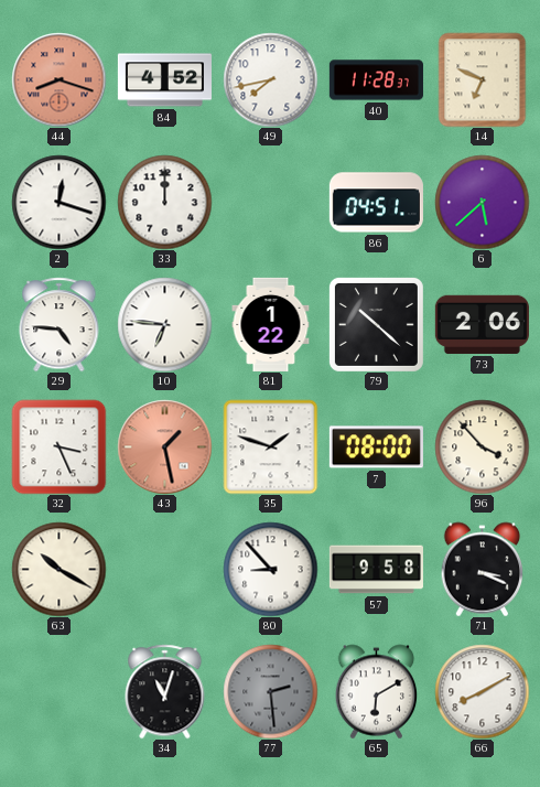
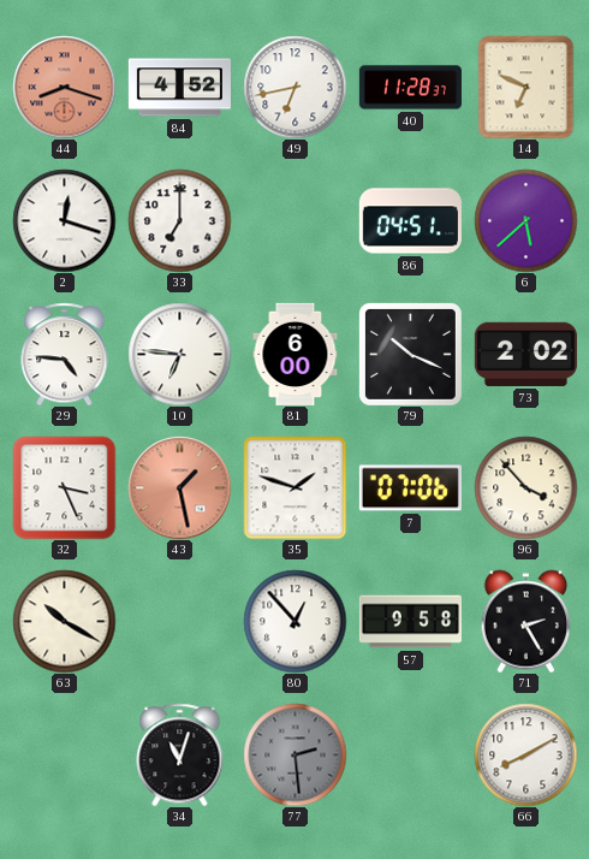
49: 7:43 -> 6:43 (294, 87)
33: 12:00 -> 7:00 (179, 220)
81: 1:22 -> 6:00 (296, 354)
79: 10:22 -> 10:19 (410, 354)
73: 2:06 -> 2:02 (525, 354)
7: 08:00 -> 07:06 (410, 488)
80: 8:53 -> 12:53 (294, 621)
71: 3:19 -> 2:25 (526, 621)
65: 6:10 -> none (377, 691)
